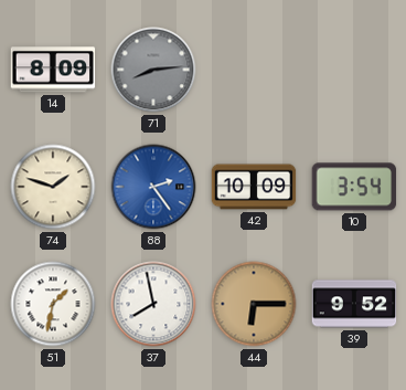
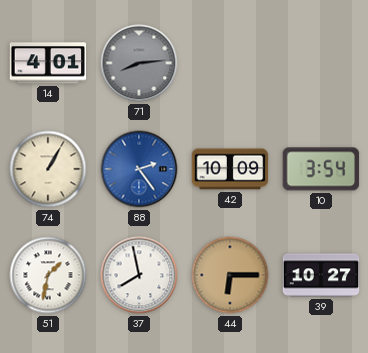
14: 8:09 -> 4:01 (48, 63)
74: 1:48 -> 1:05 (48, 169)
39: 9:52 -> 10:27 (321, 275)
